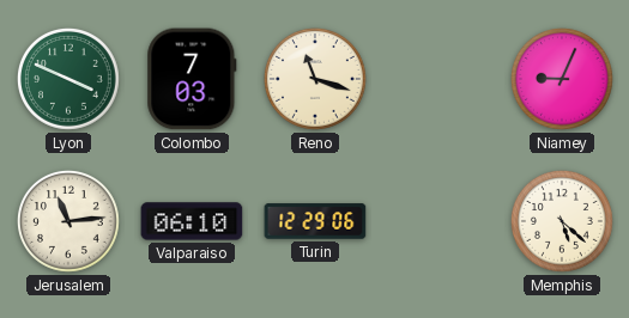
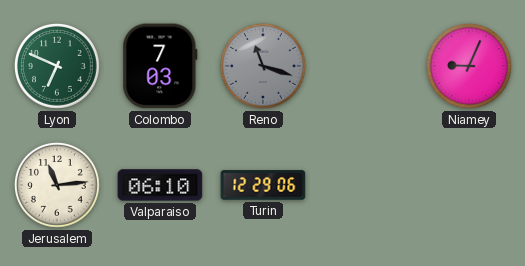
Lyon: 3:49 -> 6:49 (58, 67)
Reno dial: cream -> grey (264, 67)
Memphis: 5:22 -> none (563, 222)
